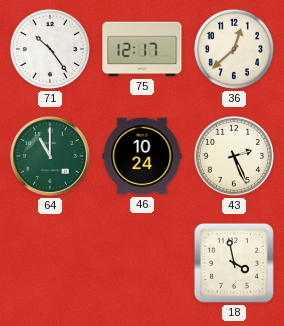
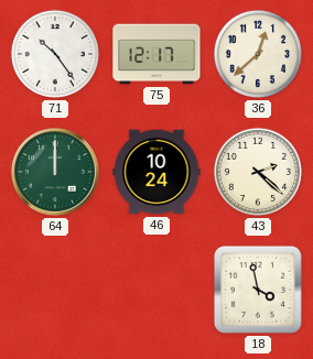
64: 11:00 -> 12:00 (55, 172)
43: 2:26 -> 2:22 (258, 172)
